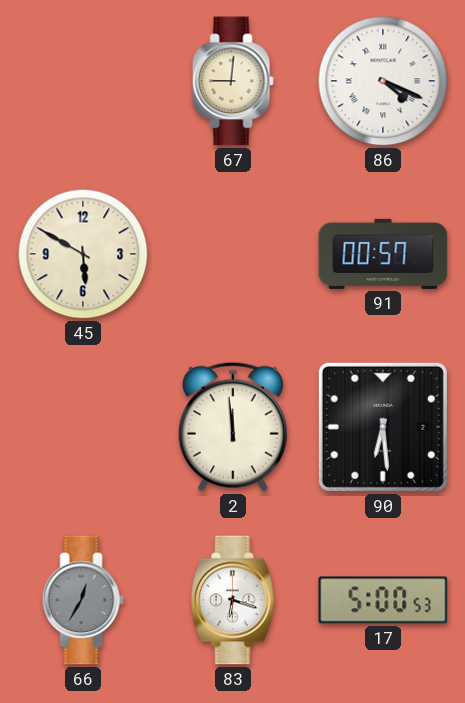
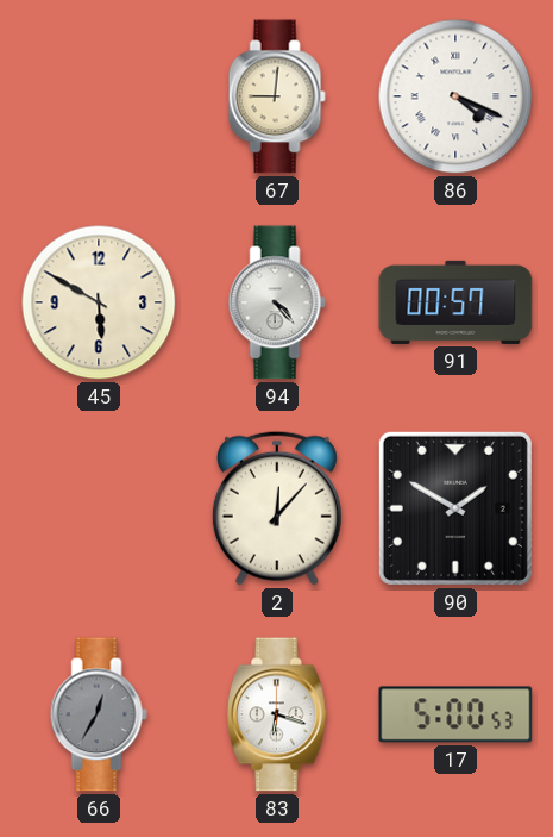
94: none -> 4:23 (277, 302)
2: 11:59 -> 12:07 (277, 508)
90: 6:29 -> 1:50 (455, 508)
